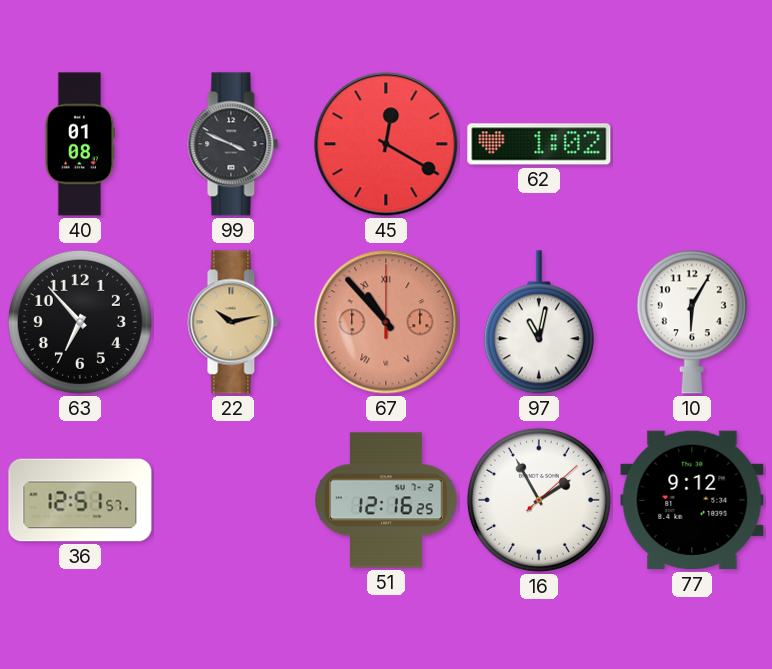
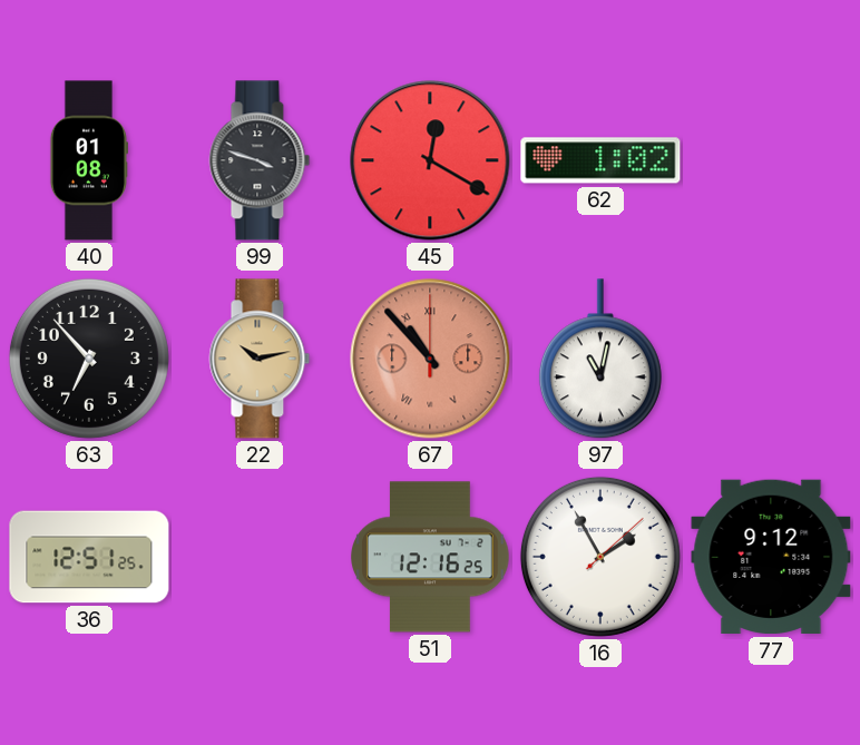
99: 3:49 -> 3:48 (260, 160)
10: 6:05 -> none (692, 322)
36: 12:51:57 -> 12:51:25 (89, 557)
